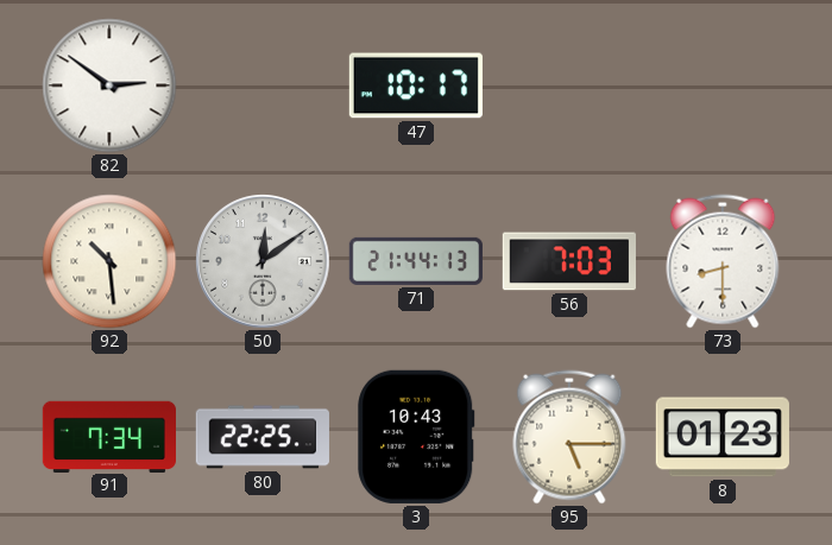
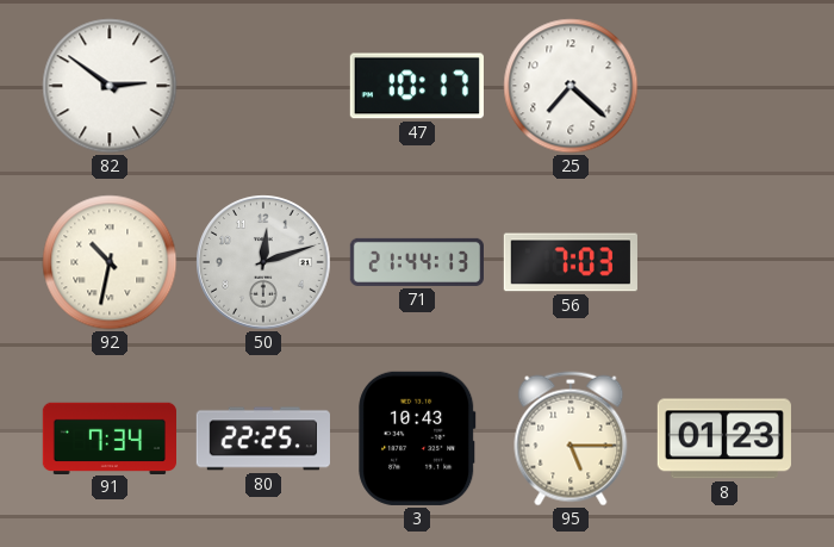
25: none -> 7:22 (571, 86)
92: 10:29 -> 10:32 (110, 262)
50: 12:09 -> 12:12 (263, 262)
73: 8:30 -> none (723, 261)
